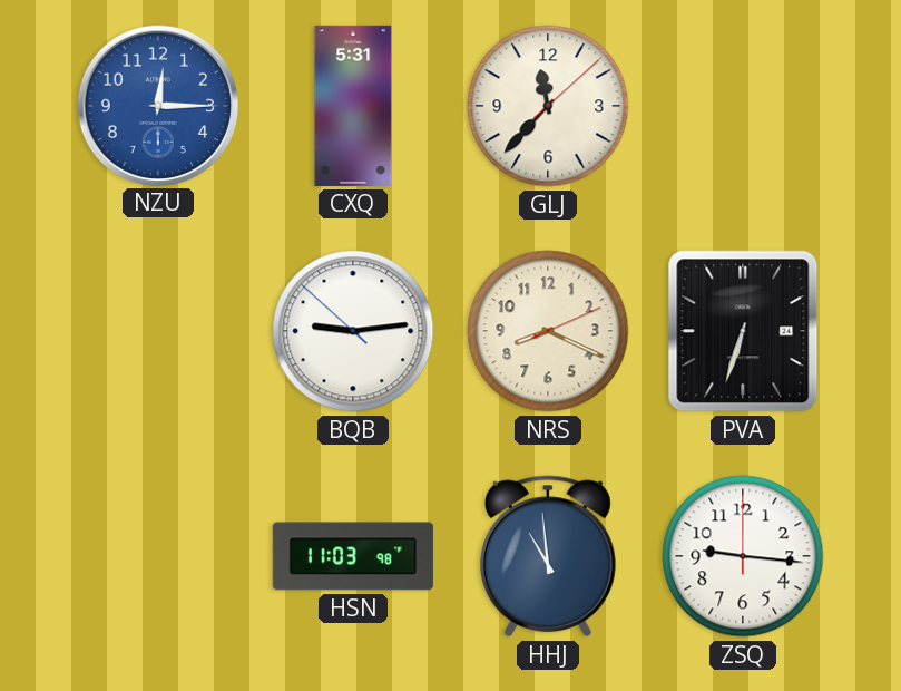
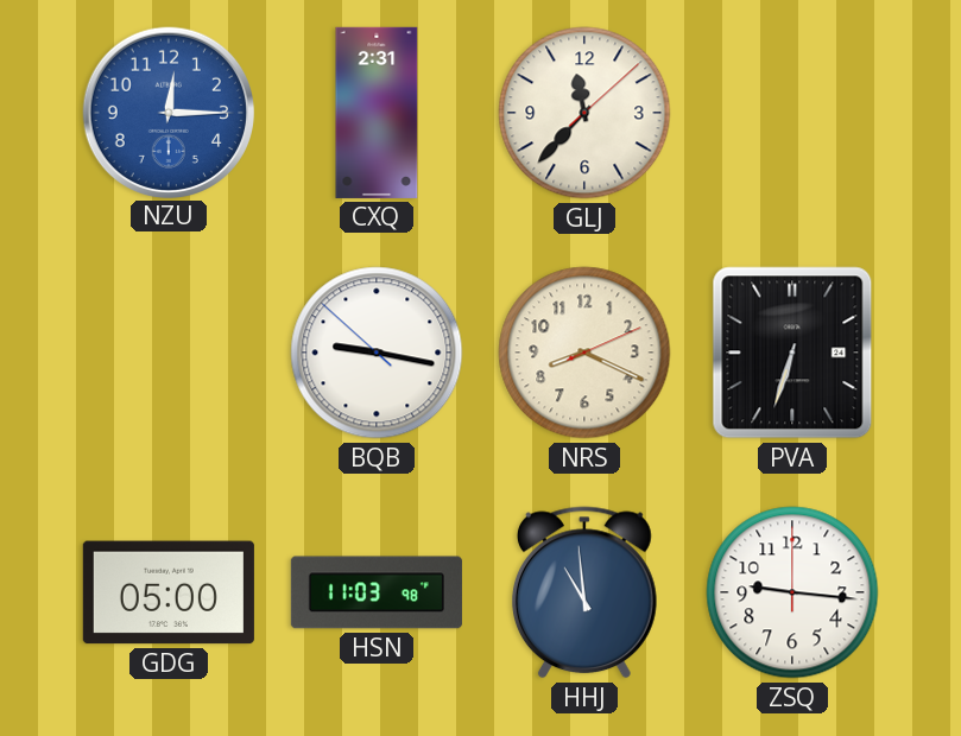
CXQ: 5:31 -> 2:31 (377, 113)
BQB: 9:13 -> 9:16 (377, 353)
GDG: none -> 05:00 (169, 592)
